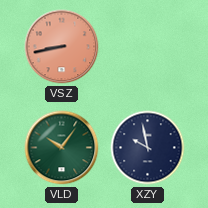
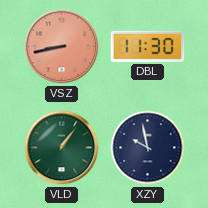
DBL: none -> 11:30 (148, 46)
VLD: 10:06 -> 1:06 (62, 148)
